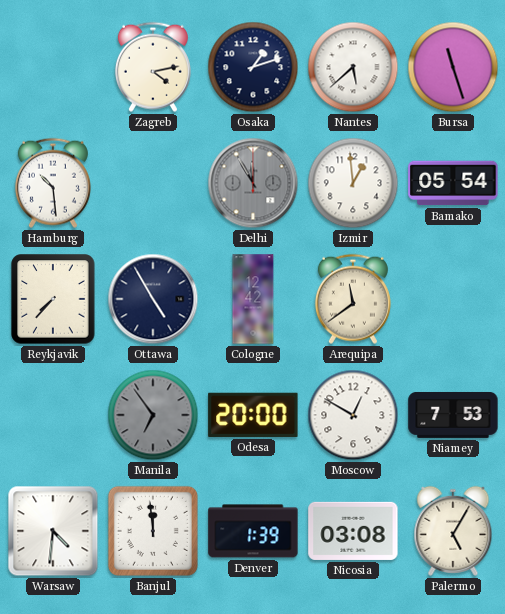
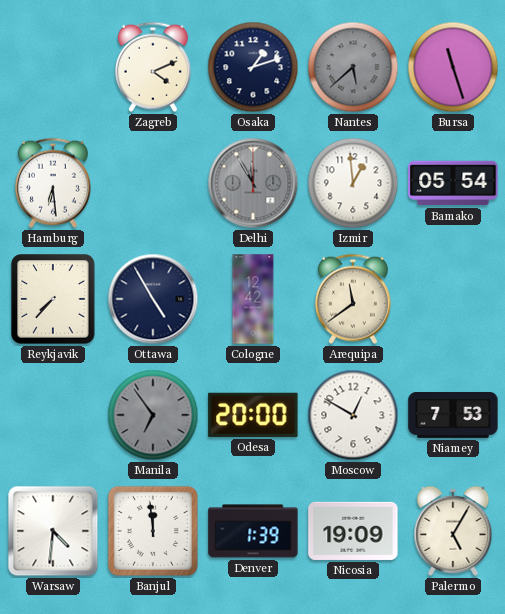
Zagreb: 4:13 -> 4:11 (153, 67)
Nantes dial: white -> grey (353, 67)
Hamburg: 10:29 -> 6:29 (53, 183)
Nicosia: 03:08 -> 19:09 (353, 531)
